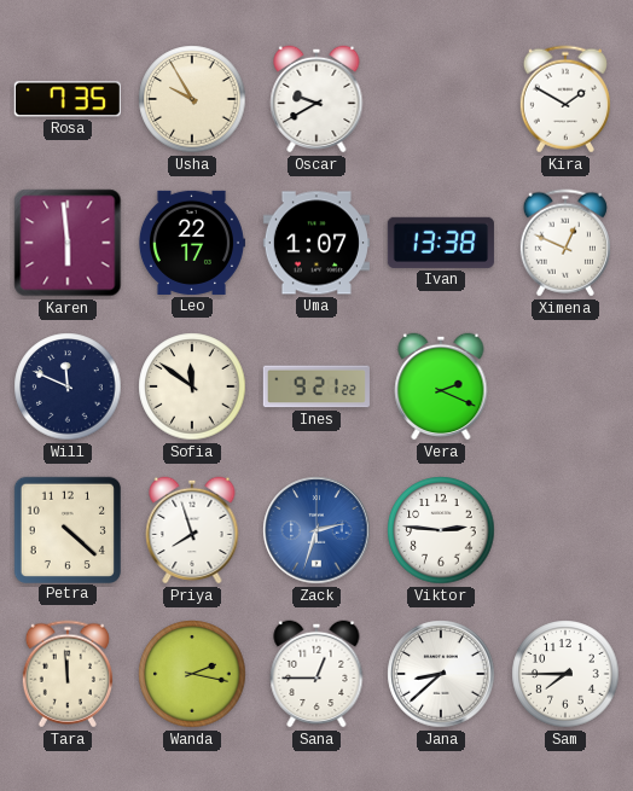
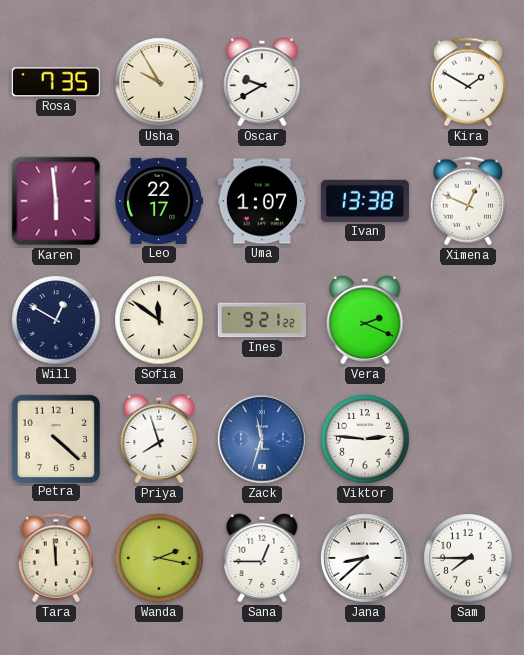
Will: 11:49 -> 12:50 (56, 320)
Zack: 2:33 -> 11:33 (262, 439)
